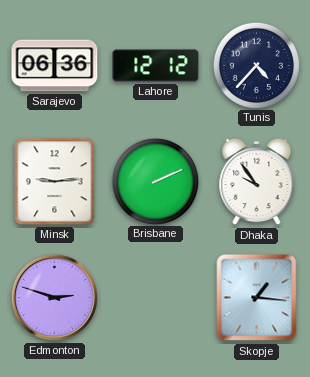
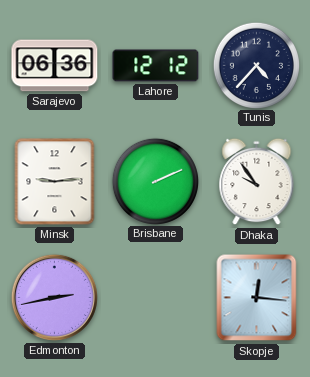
Edmonton: 2:48 -> 2:43 (54, 297)
Skopje: 1:16 -> 12:16 (257, 298)
